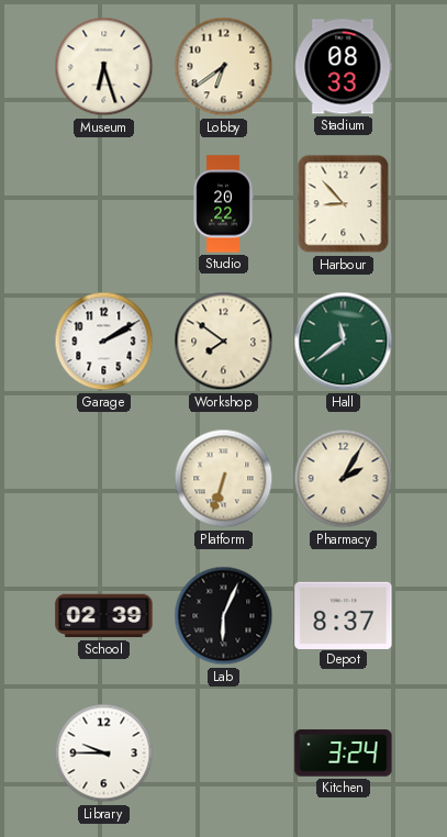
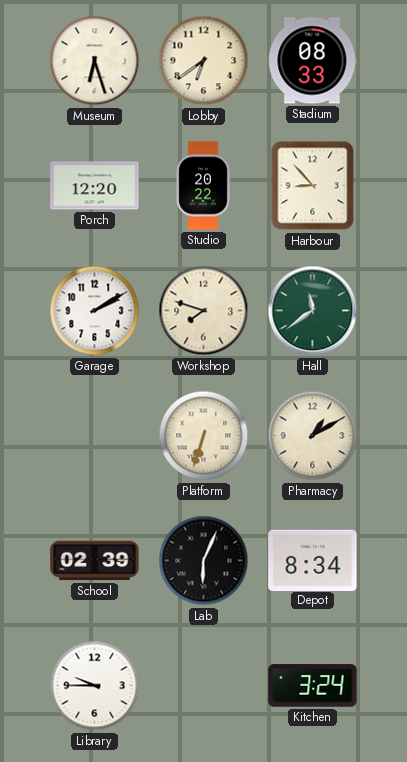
Porch: none -> 12:20 (95, 186)
Workshop: 7:51 -> 7:48 (204, 311)
Pharmacy: 2:05 -> 1:10 (313, 436)
Depot: 8:37 -> 8:34 (313, 560)
